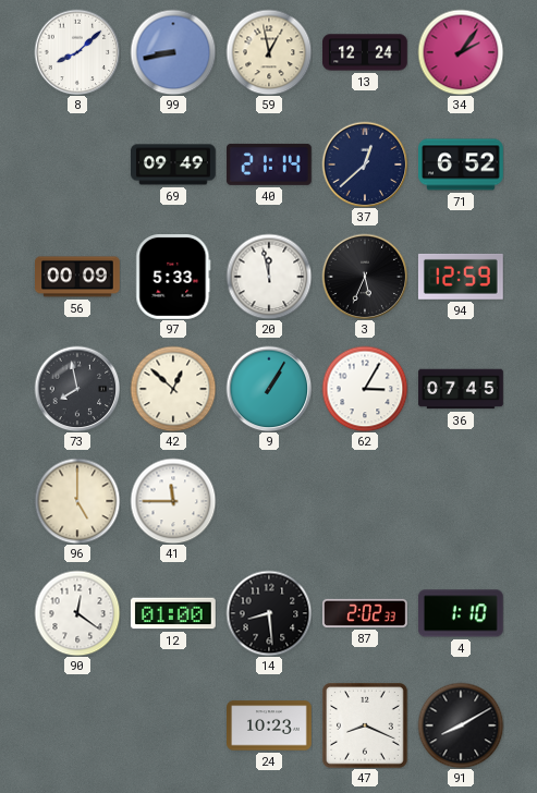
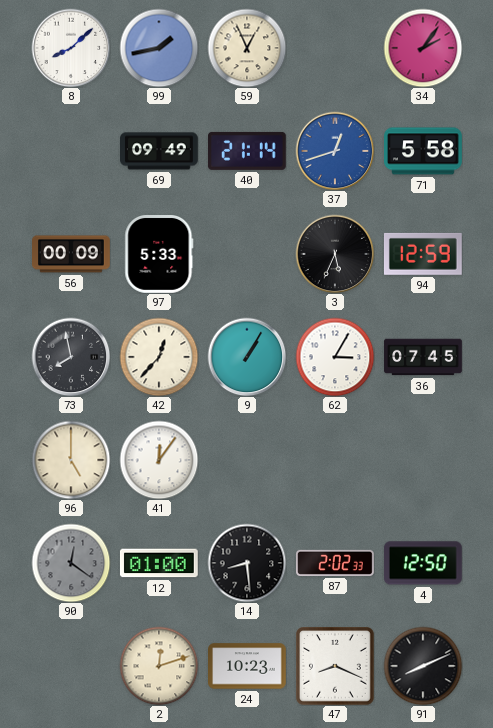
99: 8:43 -> 1:43 (159, 48)
59: 12:58 -> 12:56 (247, 48)
13: 12:24 -> none (365, 52)
37: 12:38 -> 12:42 (335, 151)
37 dial: navy -> blue (335, 151)
71: 6:52 -> 5:58 (424, 151)
20: 11:58 -> none (269, 277)
42: 12:52 -> 12:37 (159, 357)
41: 11:45 -> 12:06 (159, 460)
90 dial: white -> grey (71, 563)
4: 1:10 -> 12:50 (423, 563)
2: none -> 12:12 (159, 666)
91: 8:10 -> 8:11 (423, 666)
